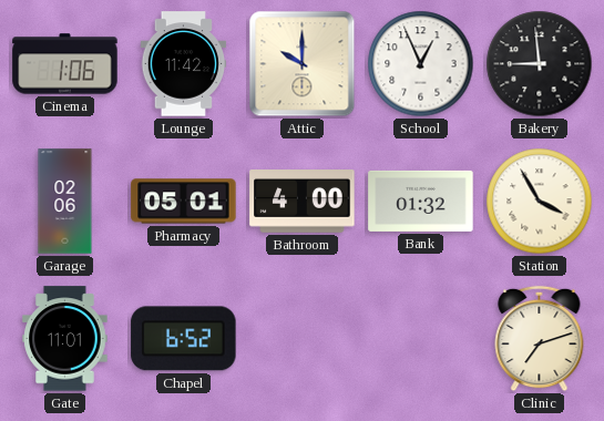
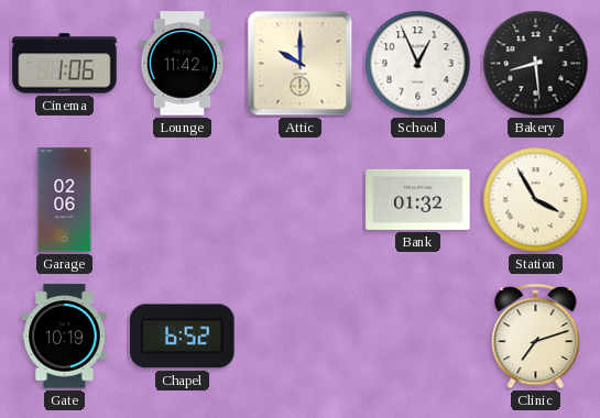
Bakery: 8:59 -> 8:29 (536, 64)
Pharmacy: 05:01 -> none (184, 202)
Bathroom: 4:00 -> none (303, 202)
Gate: 11:01 -> 10:19 (65, 337)
